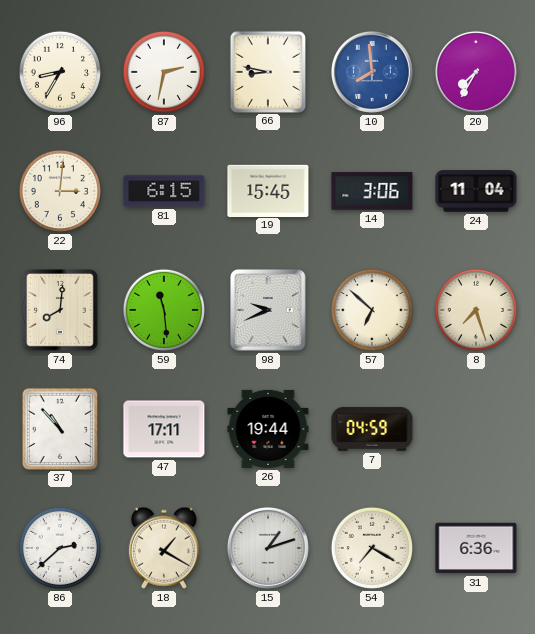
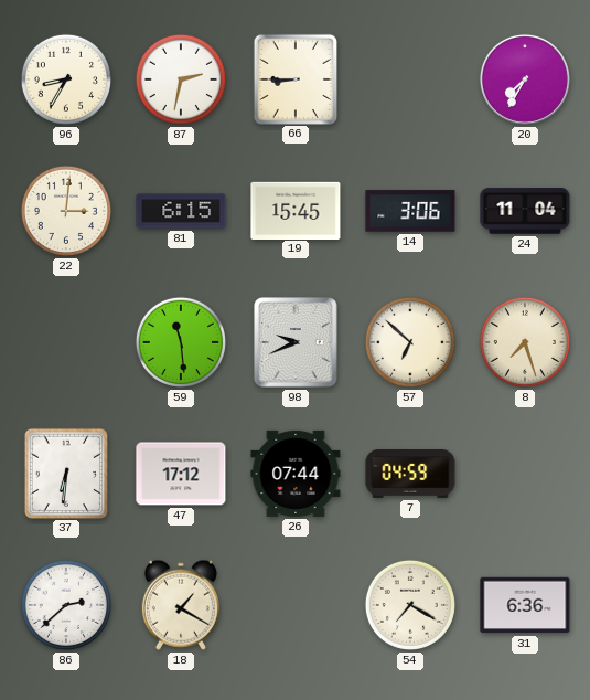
66: 8:47 -> 8:45 (294, 78)
10: 7:59 -> none (372, 72)
74: 8:01 -> none (61, 311)
37: 10:53 -> 6:31 (65, 473)
47: 17:11 -> 17:12 (181, 474)
26: 19:44 -> 07:44 (296, 474)
15: 1:12 -> none (268, 548)
